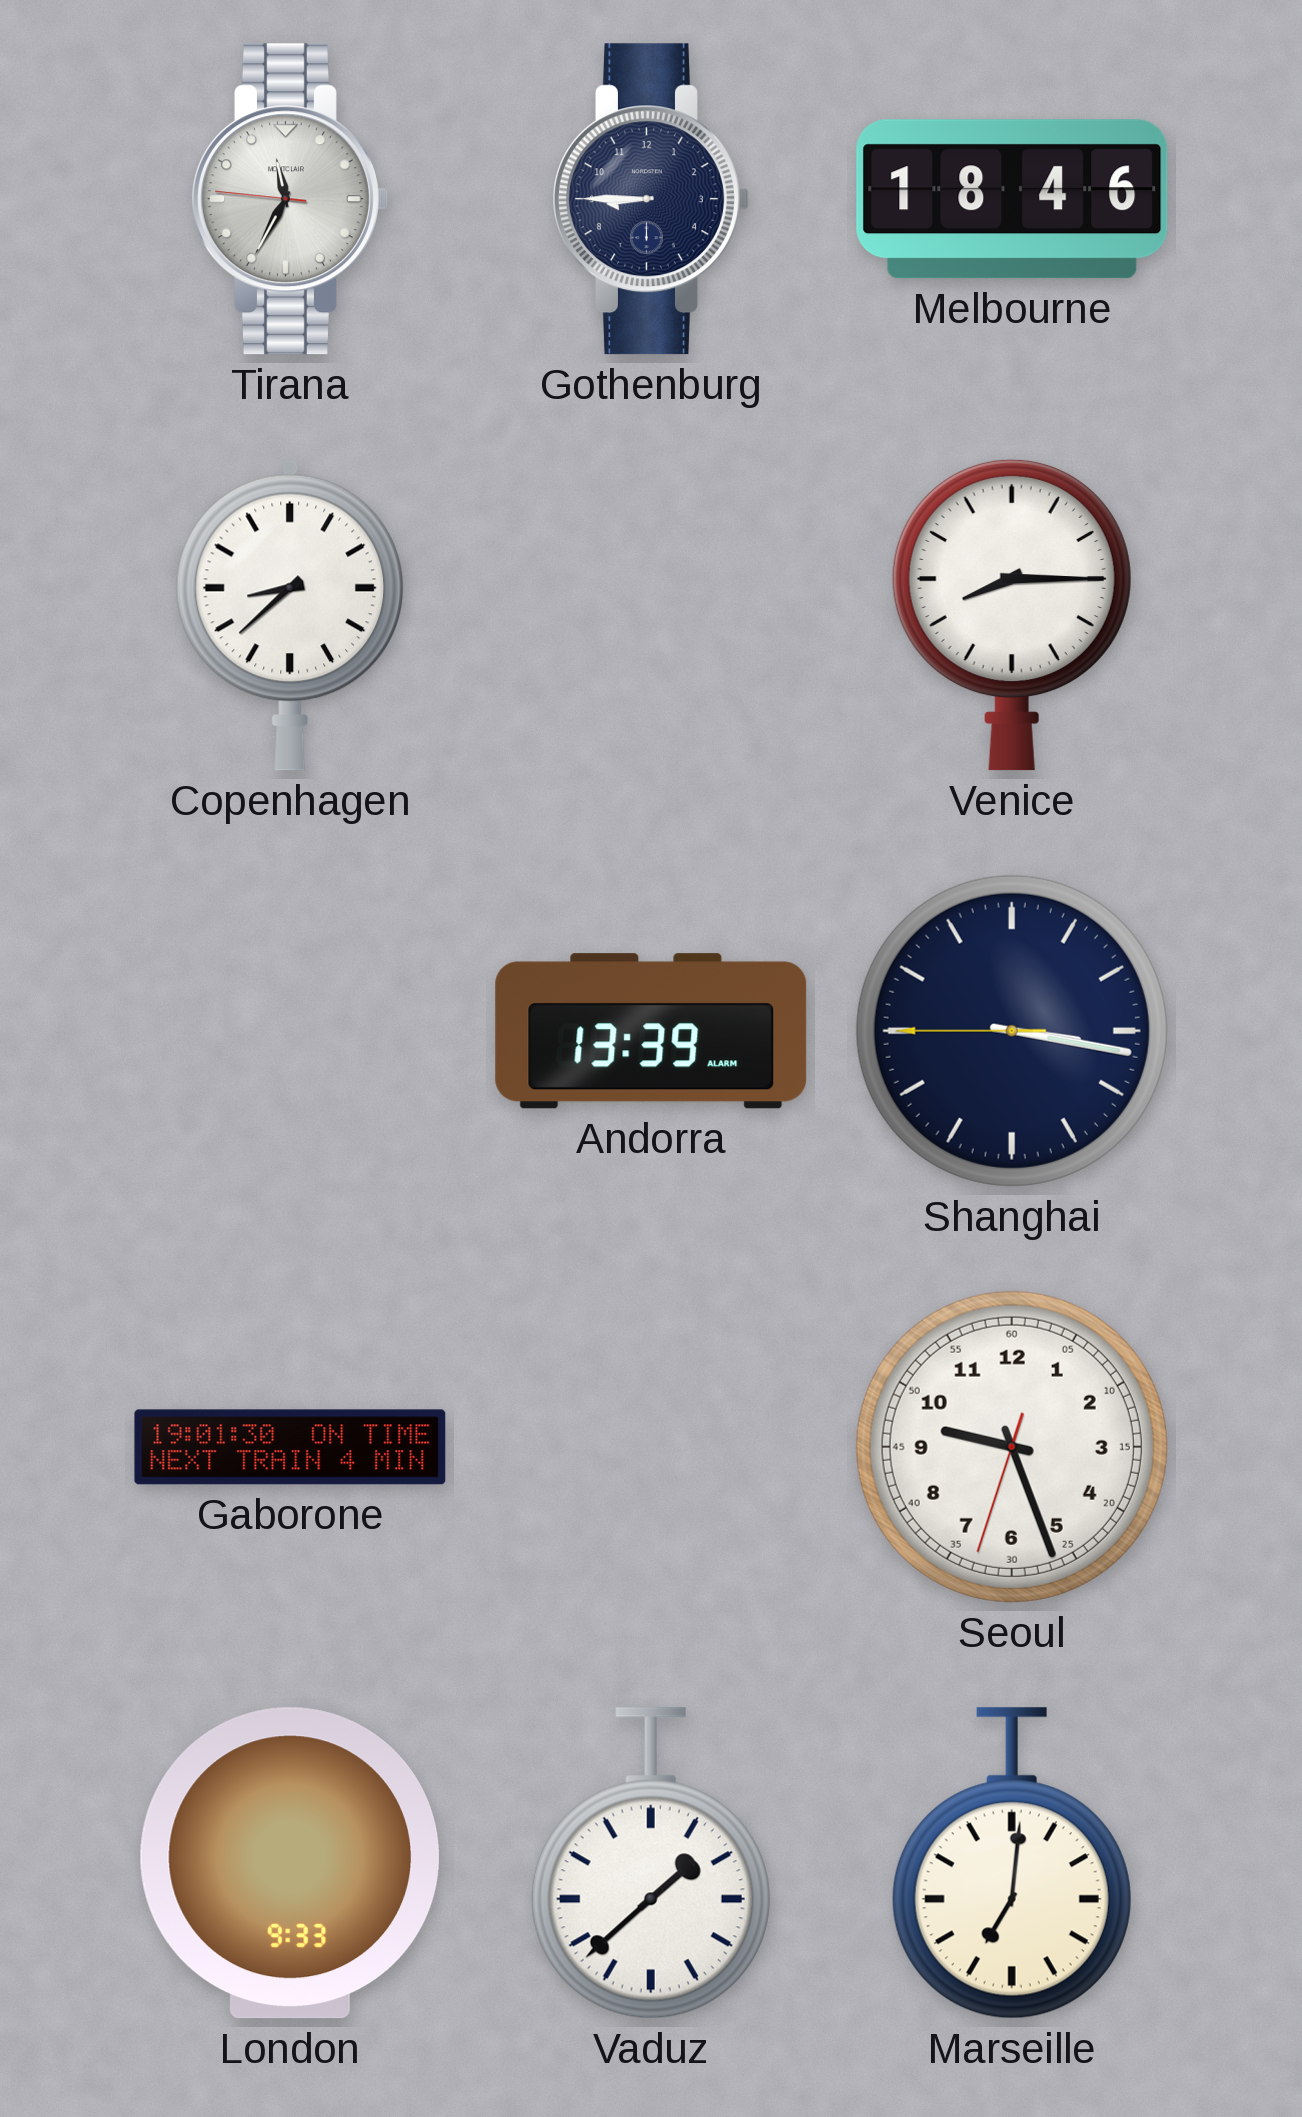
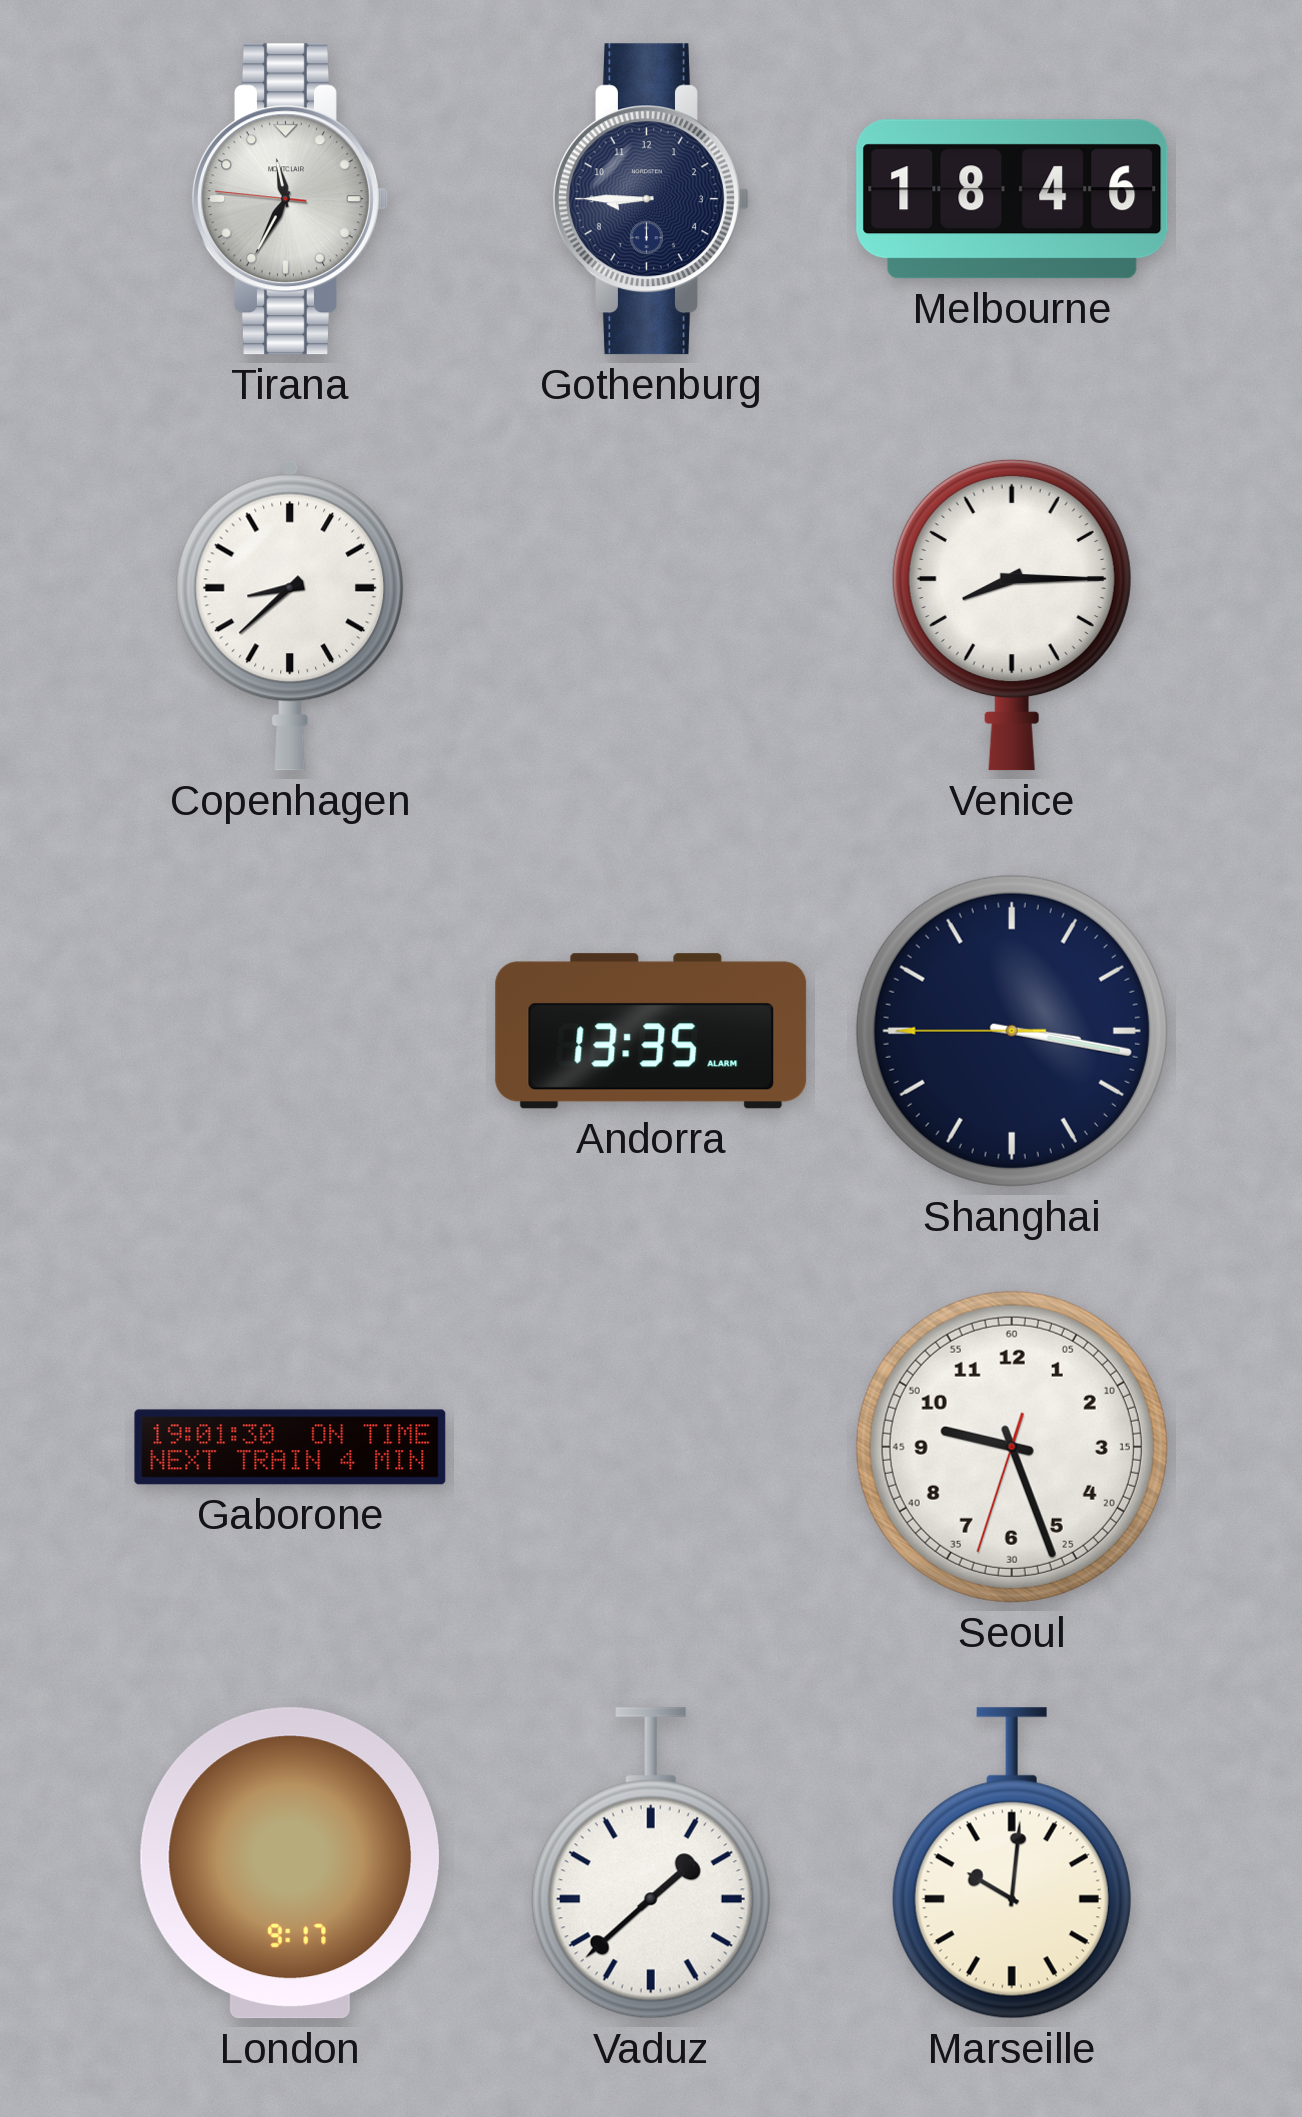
Andorra: 13:39 -> 13:35 (651, 1031)
London: 9:33 -> 9:17 (290, 1863)
Marseille: 7:01 -> 10:01 (1012, 1863)
